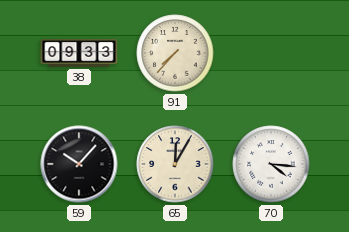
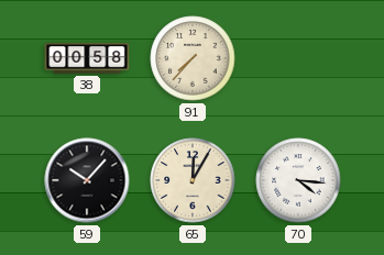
38: 09:33 -> 00:58 (87, 58)
